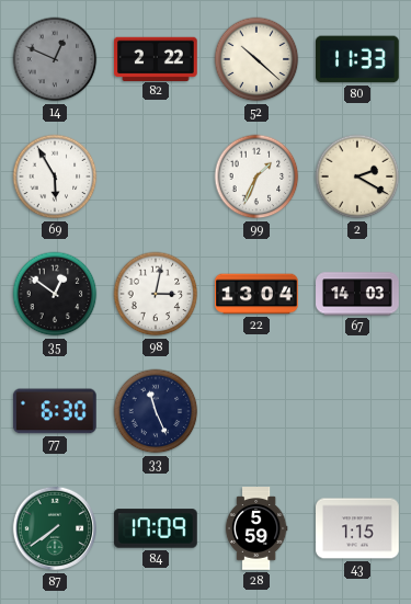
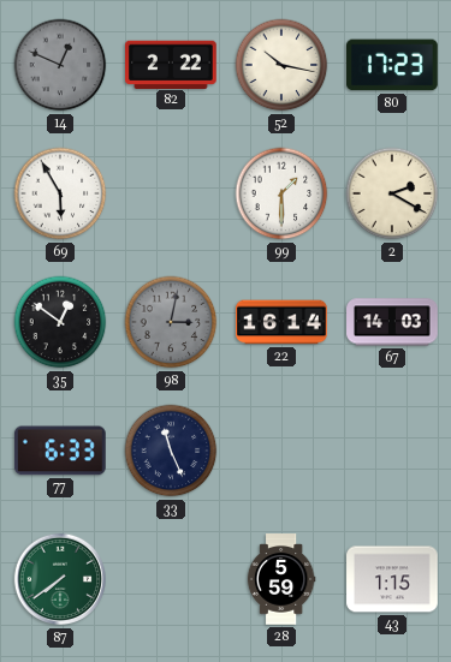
52: 10:22 -> 10:17 (281, 65)
80: 11:33 -> 17:23 (393, 65)
99: 1:34 -> 1:30 (281, 193)
98 dial: white -> grey (171, 322)
22: 13:04 -> 16:14 (281, 322)
77: 6:30 -> 6:33 (60, 451)
84: 17:09 -> none (157, 528)
